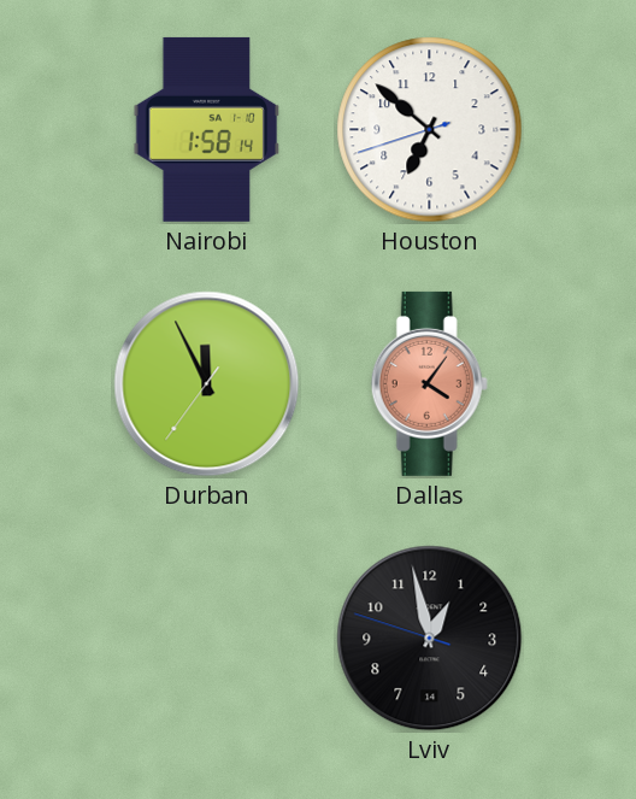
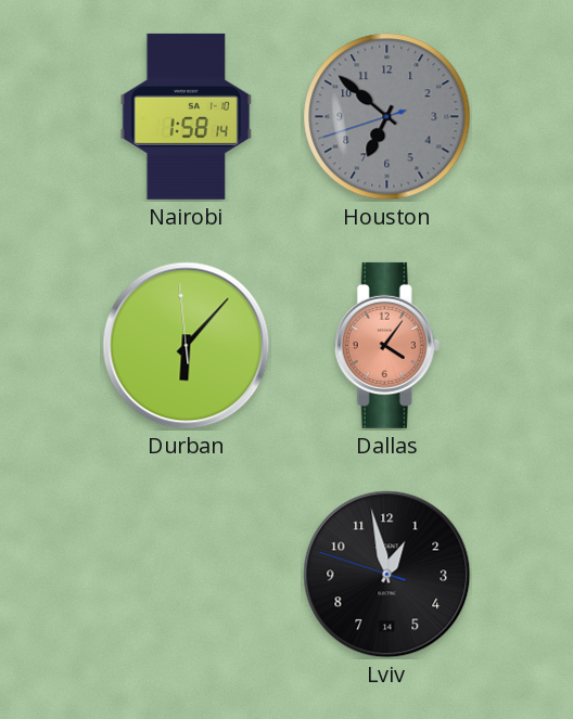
Houston dial: white -> grey (387, 117)
Durban: 11:55 -> 6:06 (187, 346)
